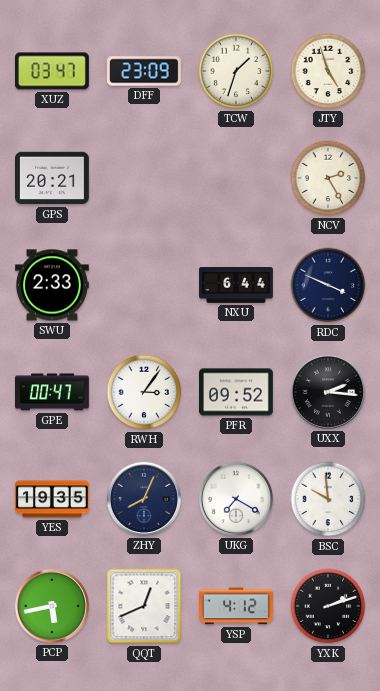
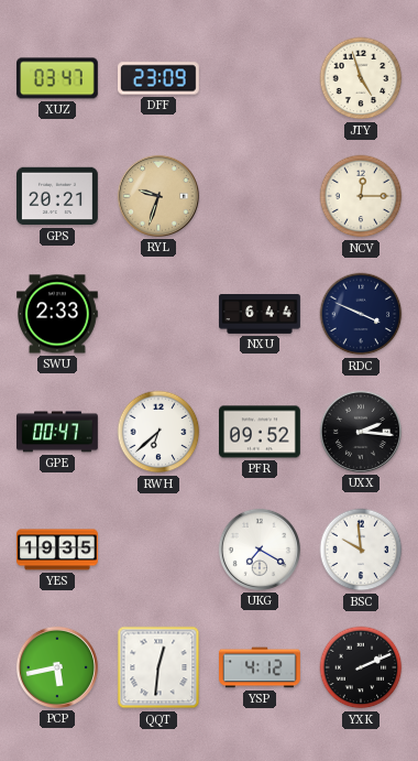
TCW: 1:33 -> none (236, 71)
RYL: none -> 9:33 (158, 196)
NCV: 2:25 -> 12:15 (361, 196)
RWH: 3:06 -> 6:38 (158, 432)
ZHY: 8:04 -> none (144, 499)
QQT: 12:41 -> 12:31 (158, 667)
YXK: 2:12 -> 2:11 (361, 667)
